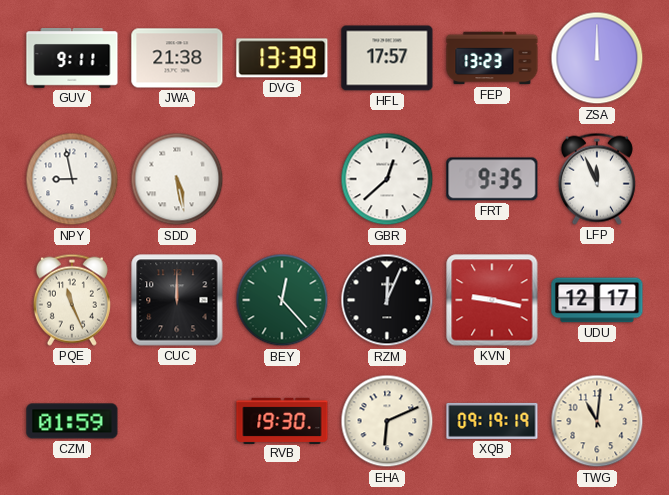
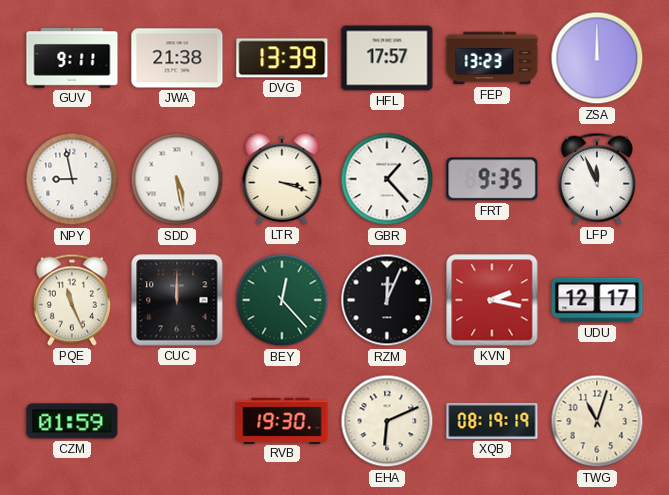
LTR: none -> 3:18 (282, 179)
GBR: 12:38 -> 1:23 (387, 179)
KVN: 9:17 -> 2:17 (492, 300)
XQB: 09:19 -> 08:19 (492, 421)
TWG: 11:01 -> 11:03 (597, 421)
